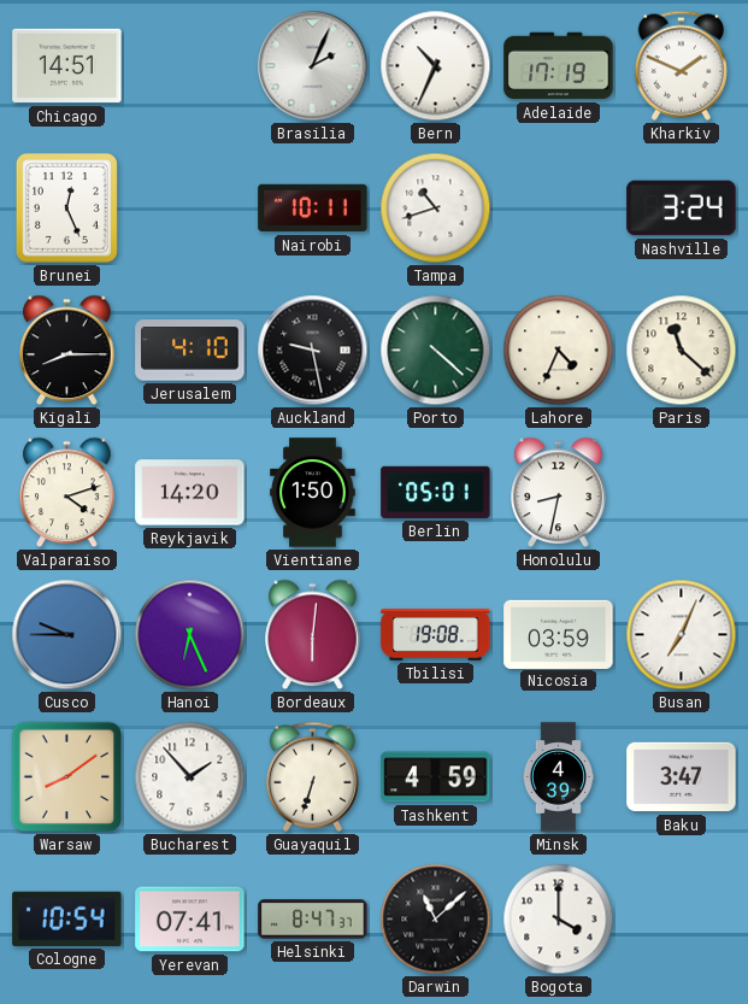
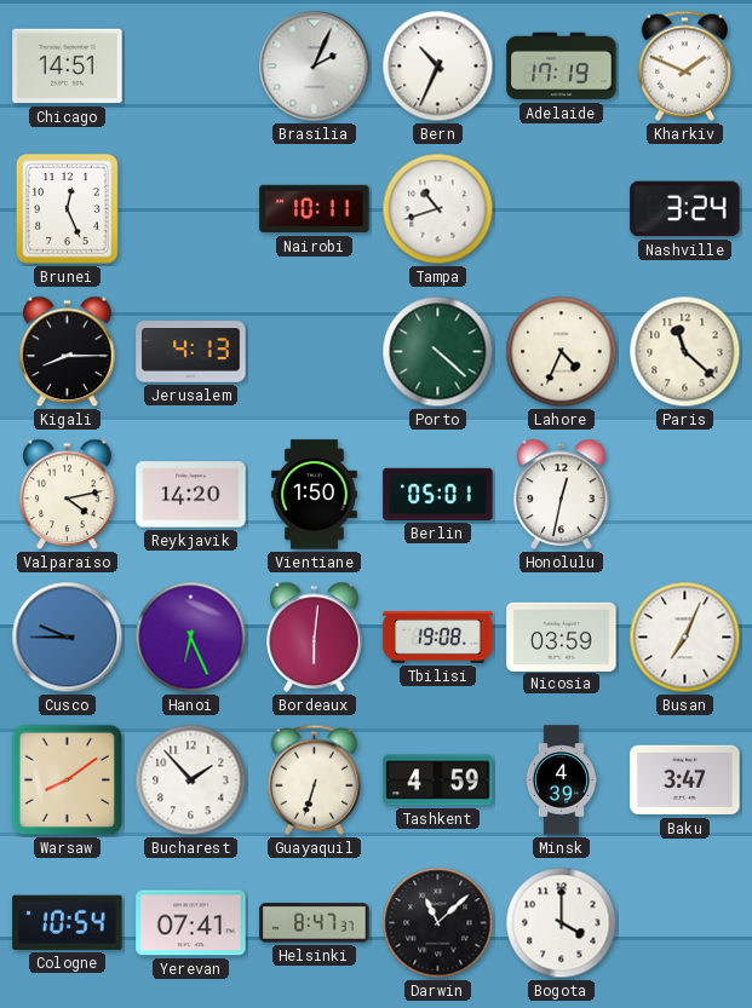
Jerusalem: 4:10 -> 4:13 (191, 352)
Auckland: 9:28 -> none (313, 351)
Valparaiso: 4:12 -> 4:13 (68, 495)
Honolulu: 8:32 -> 12:32 (562, 495)
